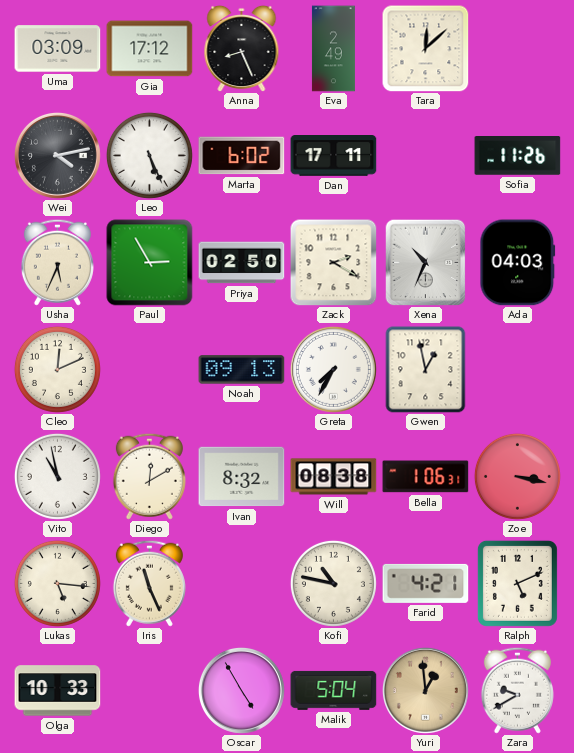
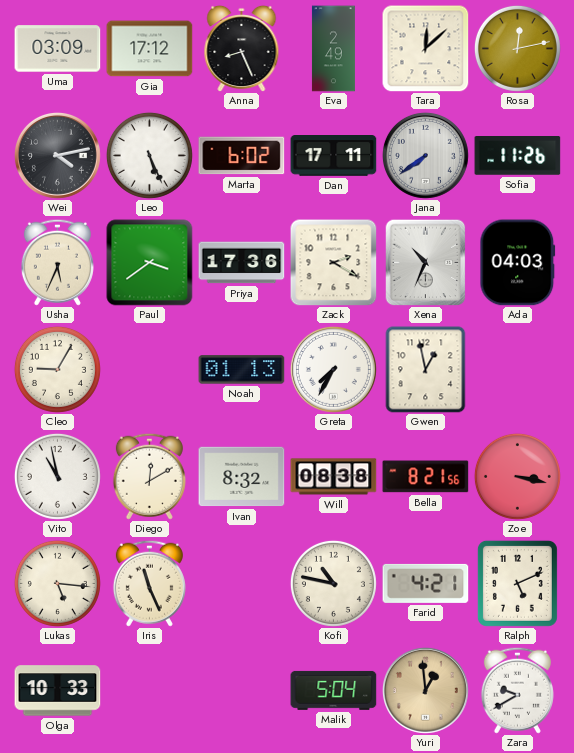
Rosa: none -> 12:13 (517, 48)
Jana: none -> 7:39 (425, 155)
Paul: 2:55 -> 3:39 (150, 263)
Priya: 02:50 -> 17:36 (242, 263)
Cleo: 12:11 -> 9:05 (57, 369)
Noah: 09:13 -> 01:13 (242, 370)
Bella: 1:06 -> 8:21 (426, 477)
Oscar: 4:55 -> none (241, 690)
